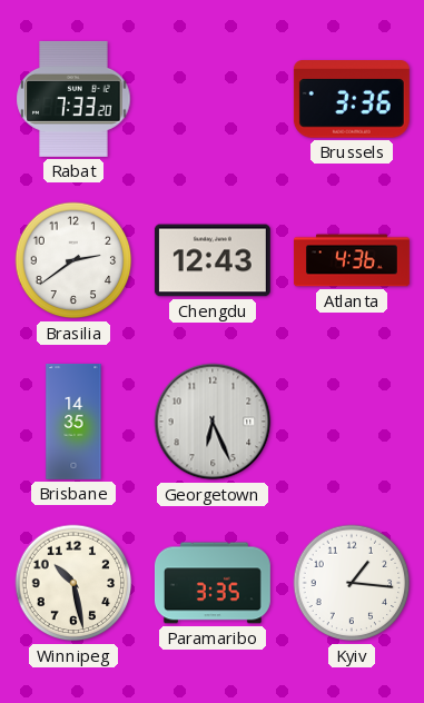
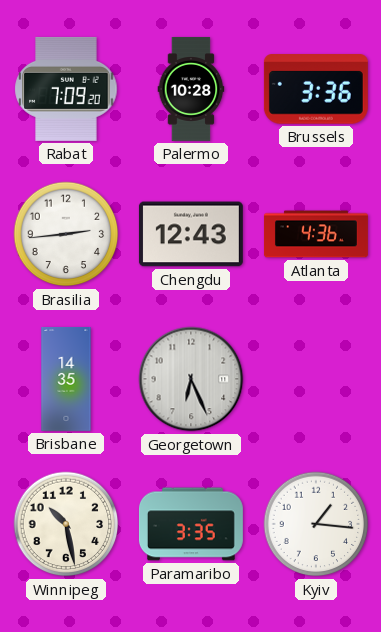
Rabat: 7:33 -> 7:09 (66, 89)
Palermo: none -> 10:28 (191, 89)
Brasilia: 2:39 -> 2:44 (66, 234)
